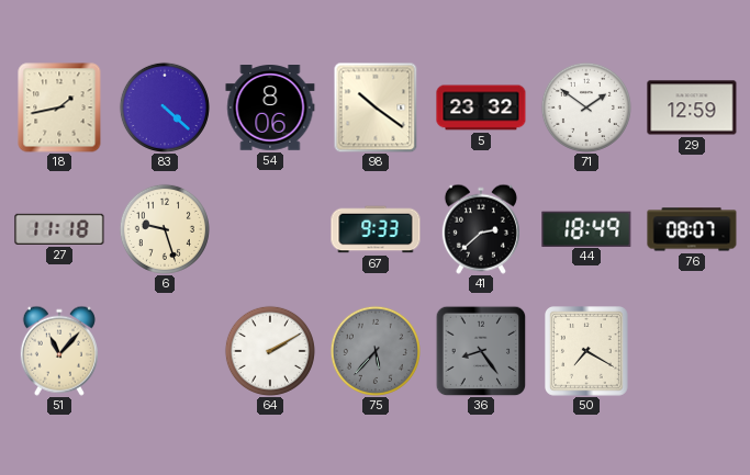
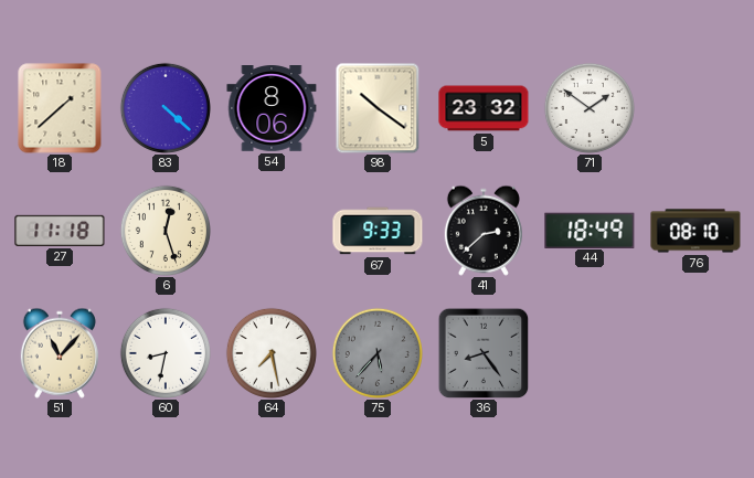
18: 1:43 -> 1:38 (60, 108)
29: 12:59 -> none (692, 108)
6: 9:27 -> 12:27 (166, 231)
76: 08:07 -> 08:10 (695, 231)
60: none -> 8:32 (166, 353)
64: 2:10 -> 7:28 (272, 353)
50: 7:20 -> none (587, 352)
